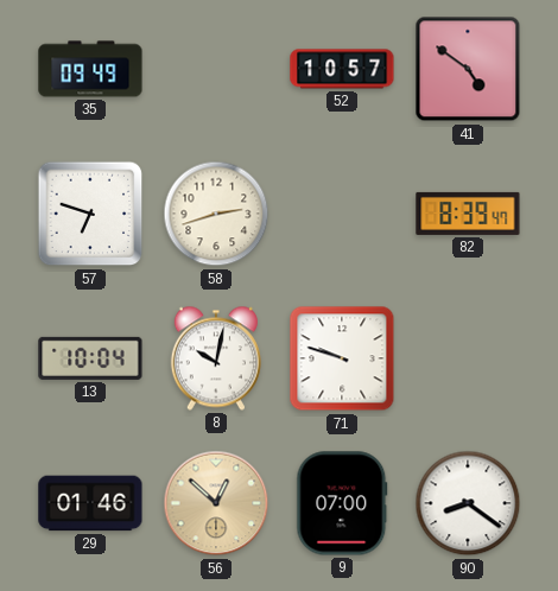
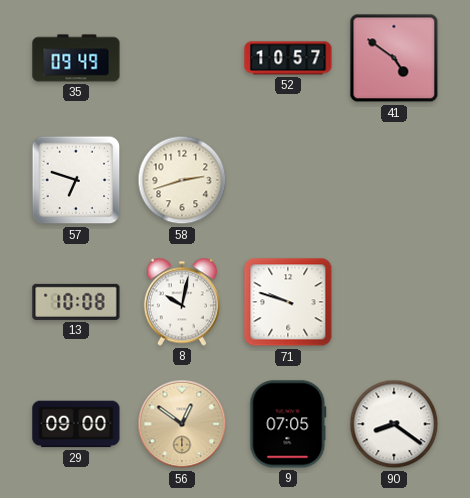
82: 8:39 -> none (468, 214)
13: 10:04 -> 10:08 (76, 302)
29: 01:46 -> 09:00 (76, 424)
56: 12:52 -> 12:51 (182, 424)
9: 07:00 -> 07:05 (288, 424)
